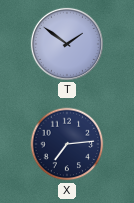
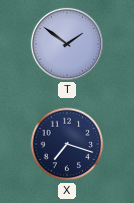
X: 7:14 -> 7:18 (67, 144)
